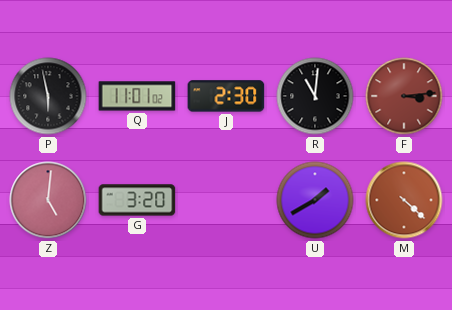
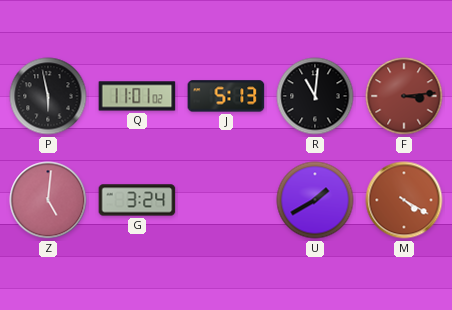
J: 2:30 -> 5:13 (226, 96)
G: 3:20 -> 3:24 (137, 200)
M: 4:22 -> 4:20 (404, 200)
